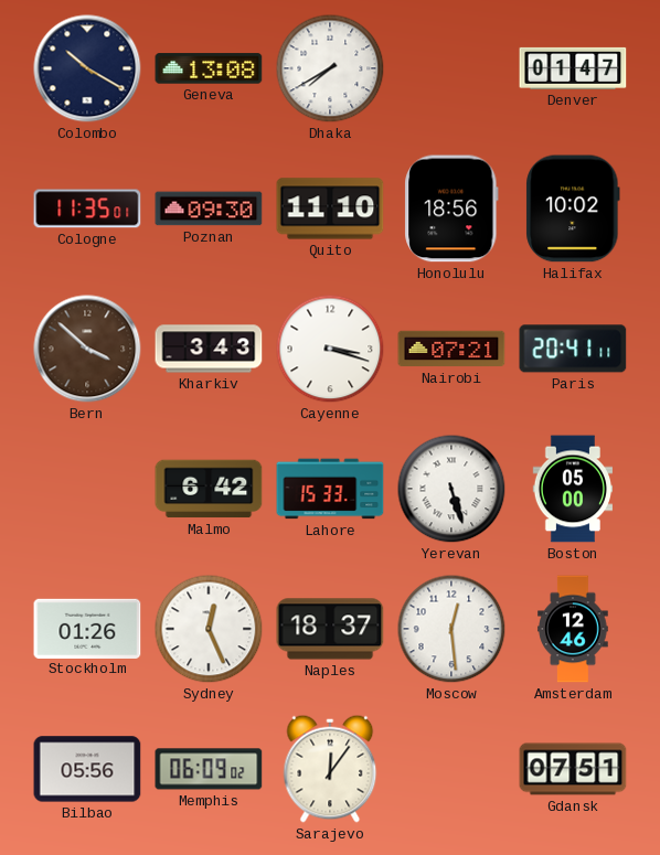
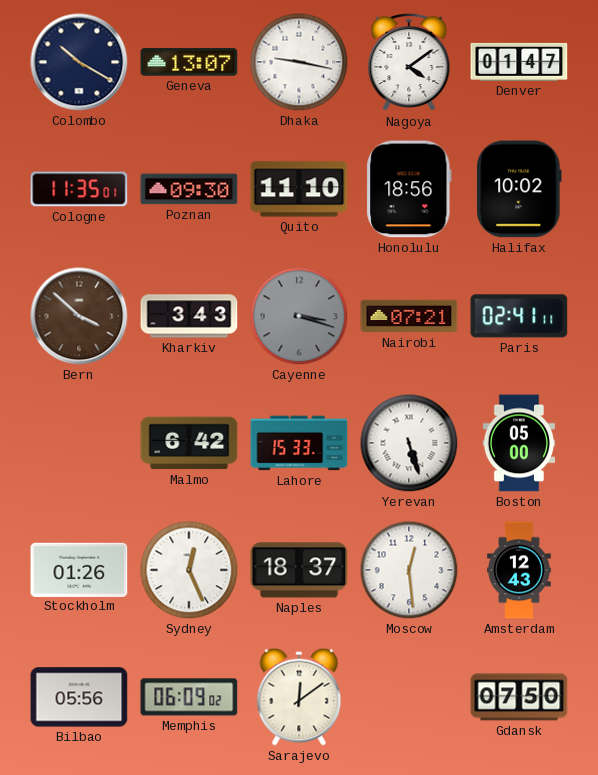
Geneva: 13:08 -> 13:07 (189, 62)
Dhaka: 7:40 -> 9:17 (299, 62)
Nagoya: none -> 4:09 (409, 62)
Cayenne dial: white -> grey (299, 316)
Paris: 20:41 -> 02:41 (519, 316)
Amsterdam: 12:46 -> 12:43 (519, 570)
Sarajevo: 12:06 -> 12:09 (299, 697)
Gdansk: 07:51 -> 07:50 (519, 697)
